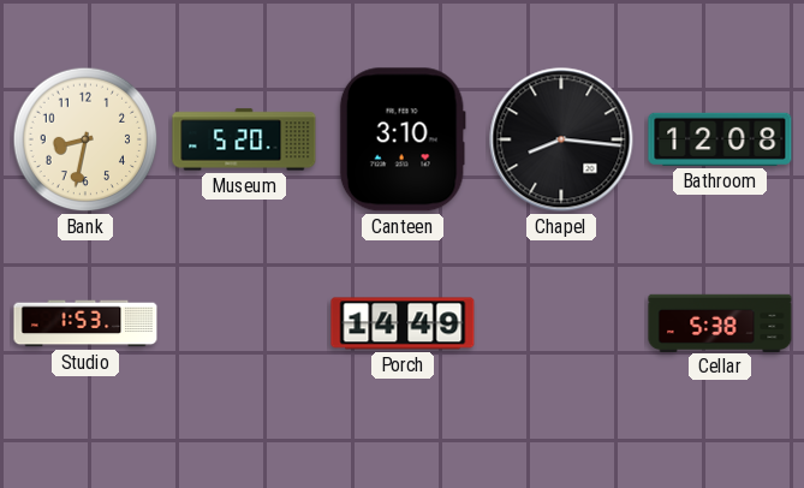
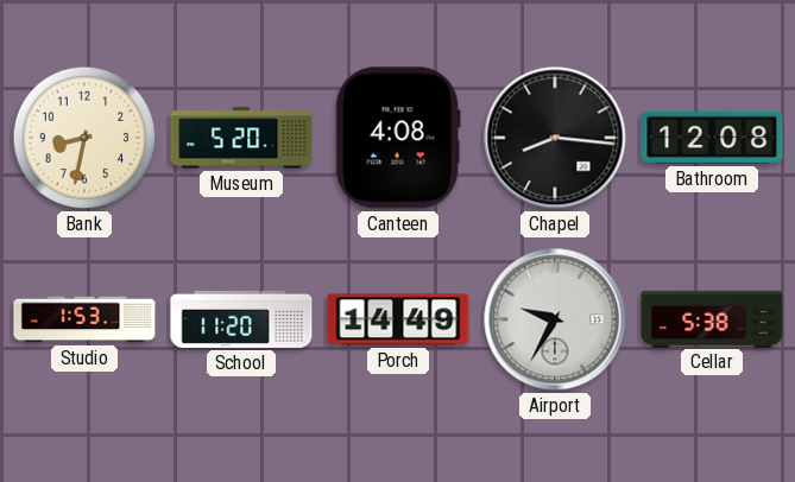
Canteen: 3:10 -> 4:08 (398, 138)
School: none -> 11:20 (241, 319)
Airport: none -> 9:35 (555, 319)
